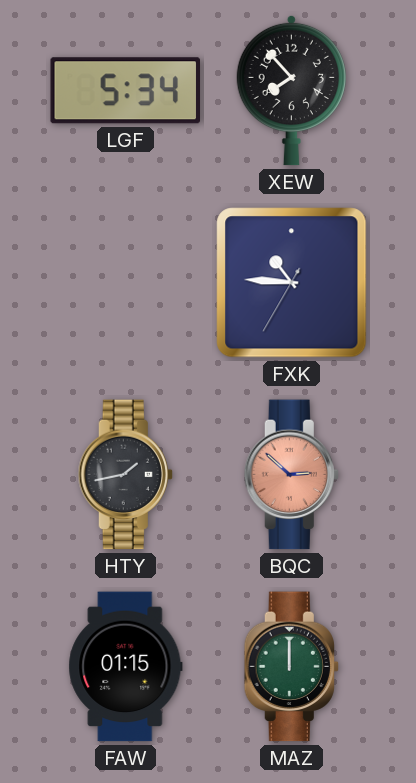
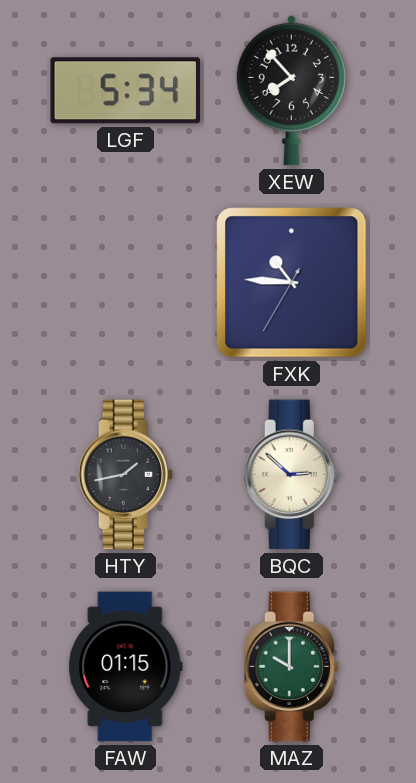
BQC dial: salmon -> cream (291, 475)
MAZ: 12:00 -> 10:00 (291, 667)
